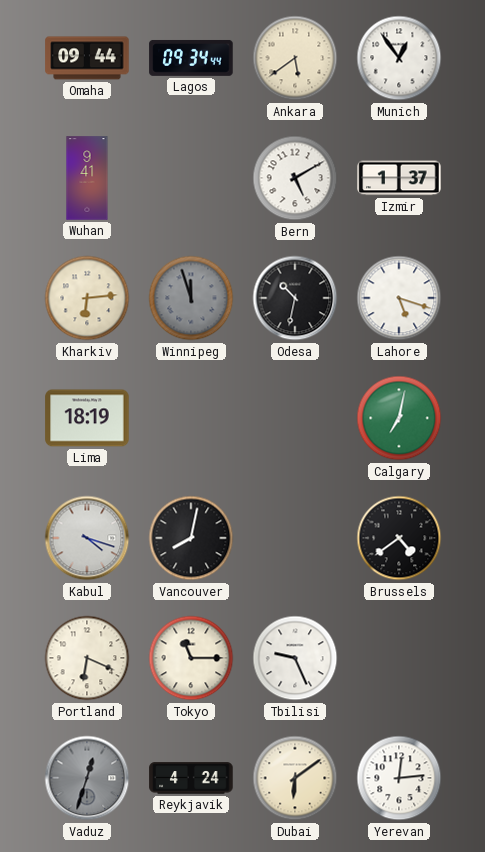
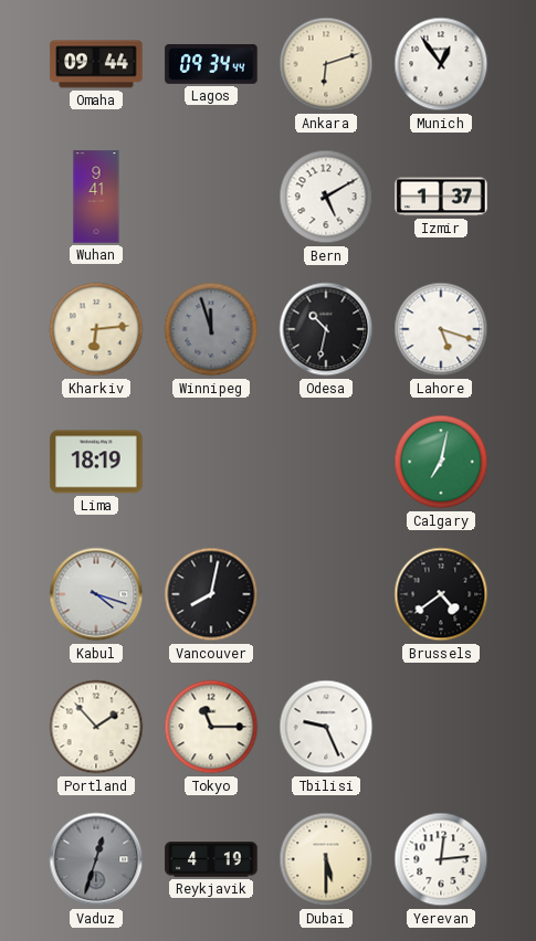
Ankara: 5:39 -> 6:12 (326, 64)
Portland: 6:19 -> 1:53 (96, 727)
Reykjavik: 4:24 -> 4:19 (211, 859)
Dubai: 6:09 -> 5:30 (326, 859)
